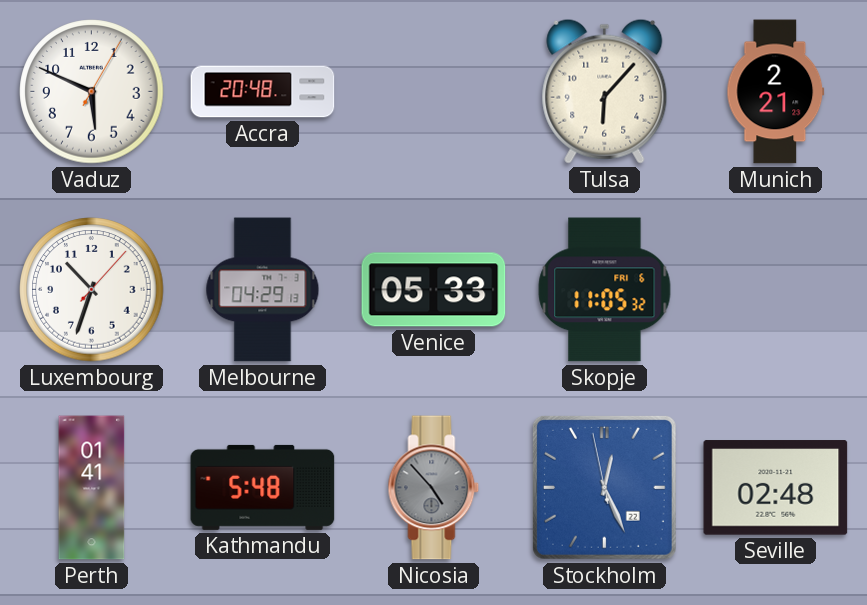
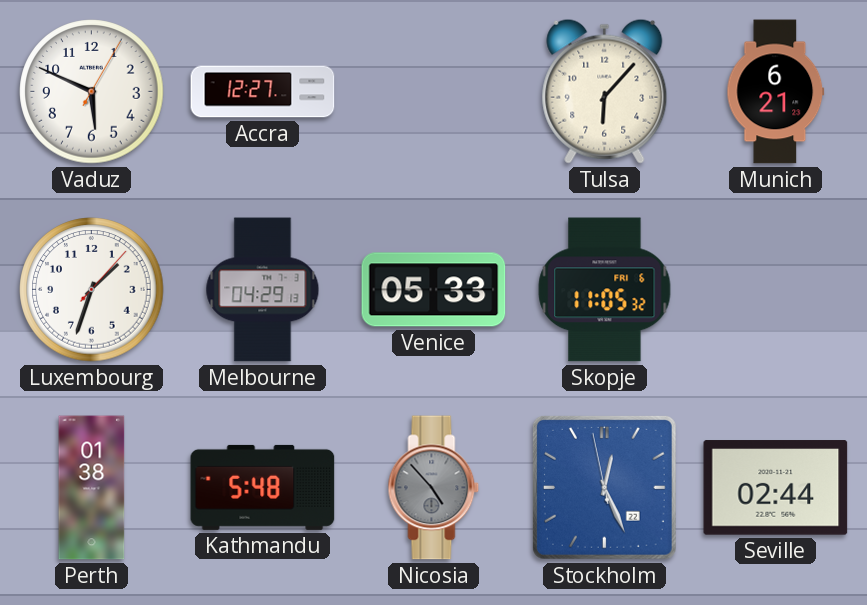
Accra: 20:48 -> 12:27 (263, 92)
Munich: 2:21 -> 6:21 (776, 92)
Luxembourg: 10:33 -> 1:33 (92, 290)
Perth: 01:41 -> 01:38 (92, 488)
Seville: 02:48 -> 02:44 (776, 488)
